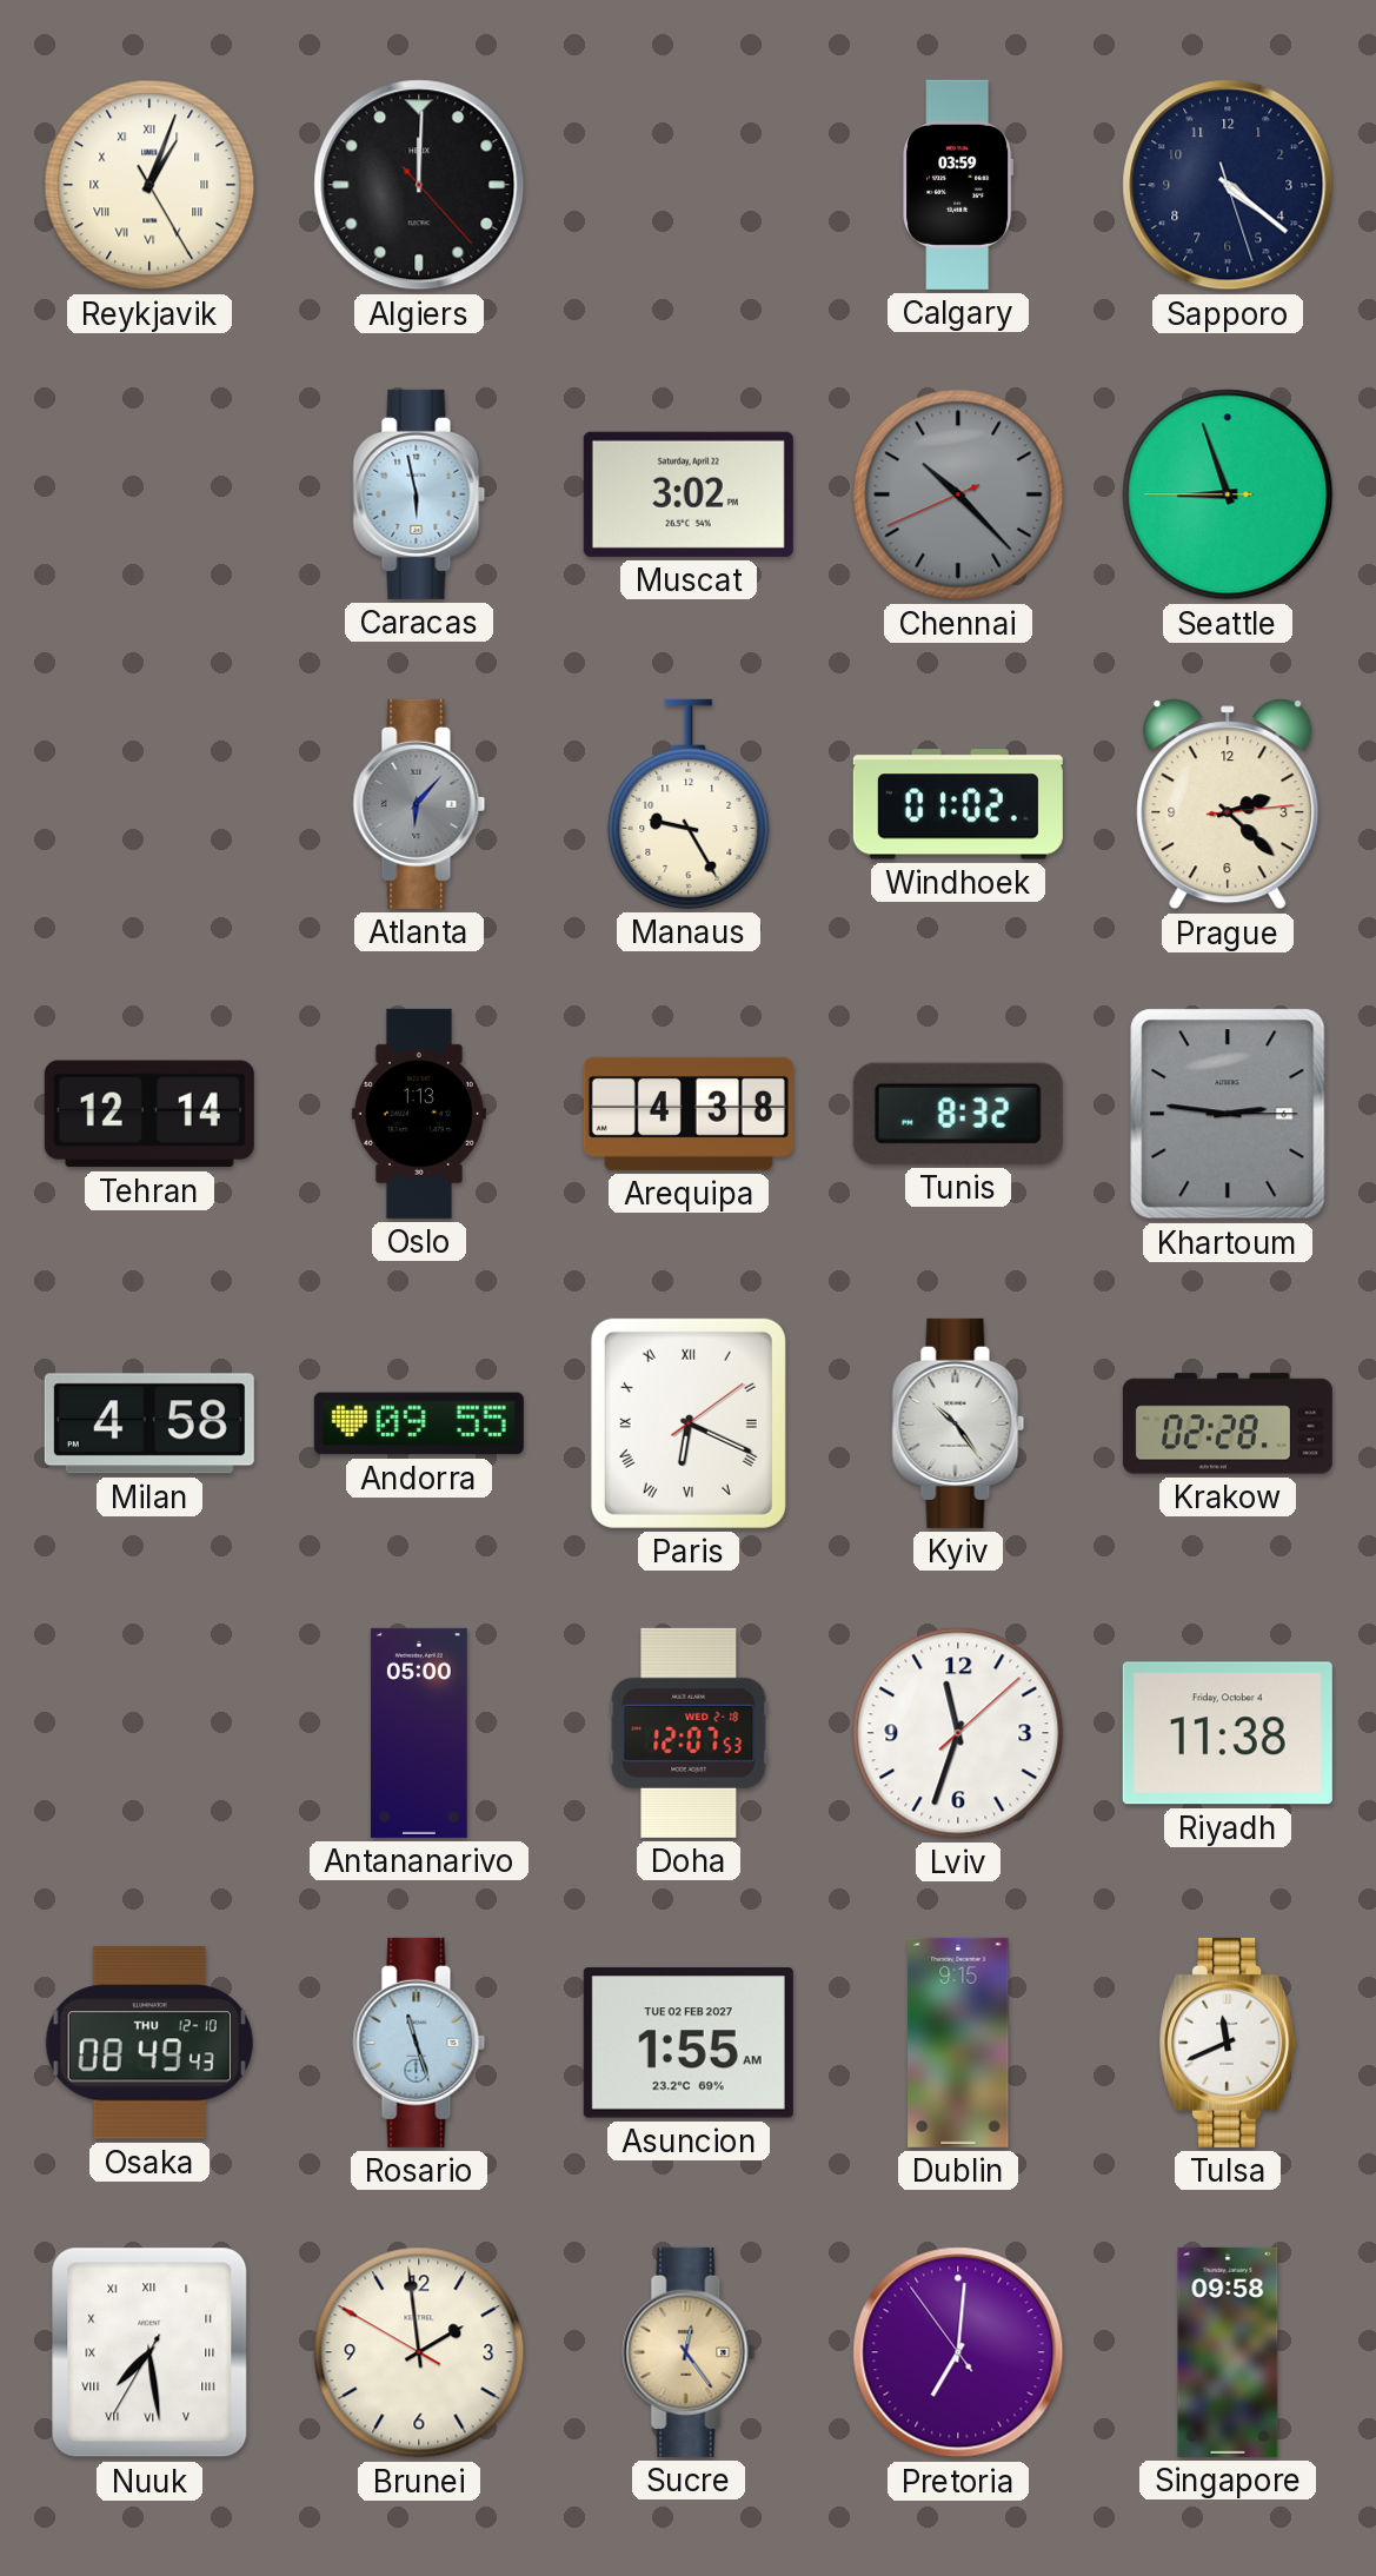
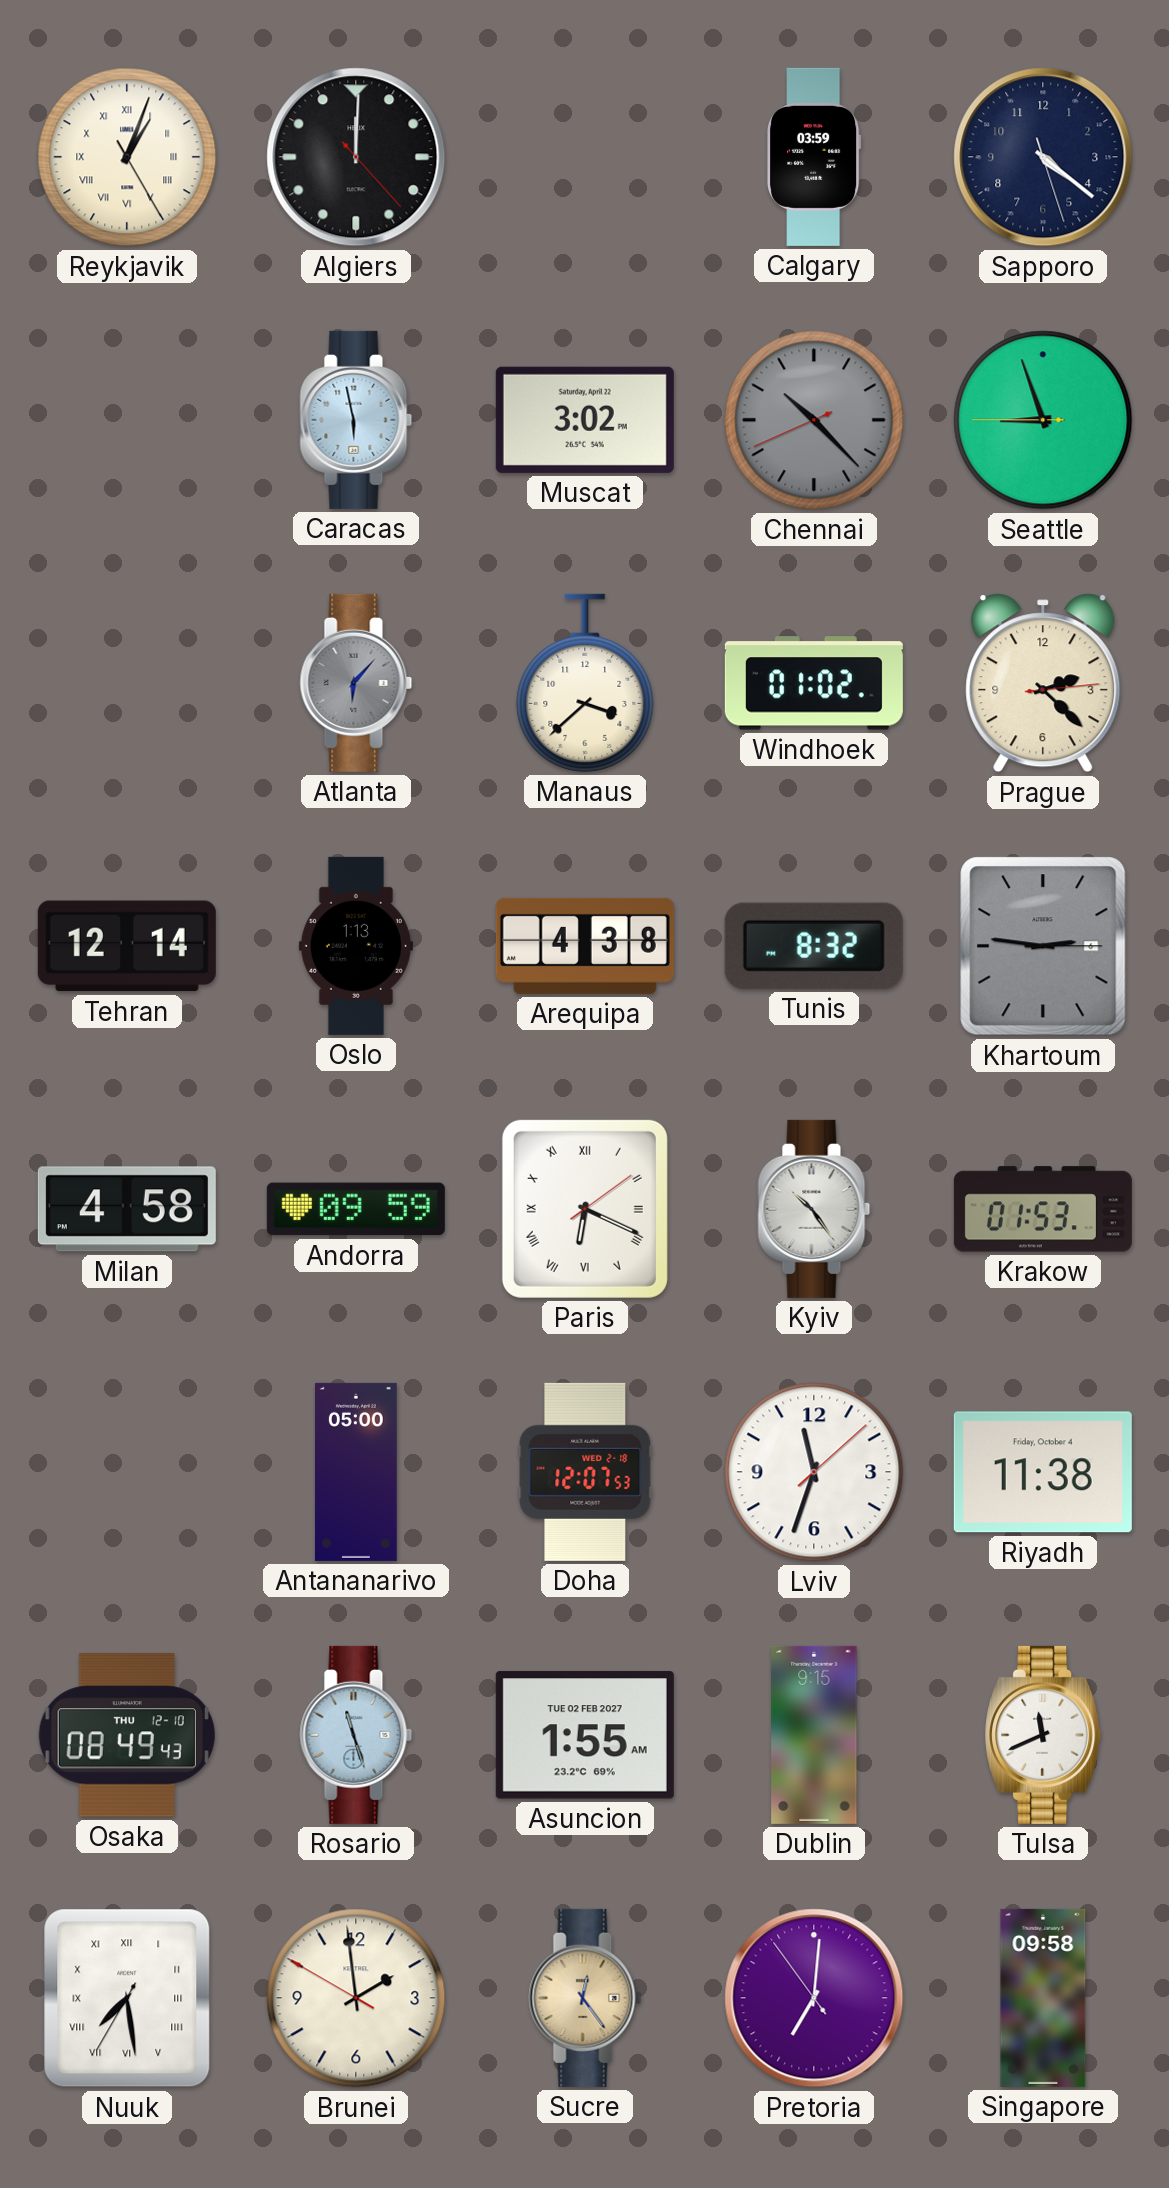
Manaus: 9:25 -> 3:38 (585, 683)
Andorra: 09:55 -> 09:59 (356, 1209)
Krakow: 02:28 -> 01:53 (1043, 1209)
